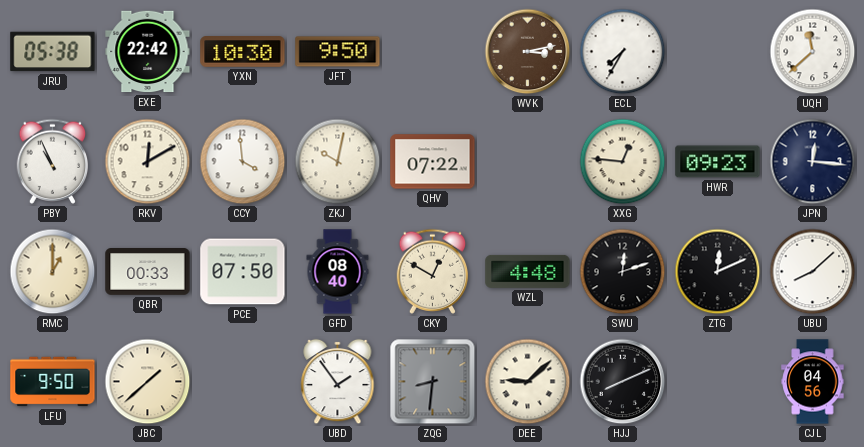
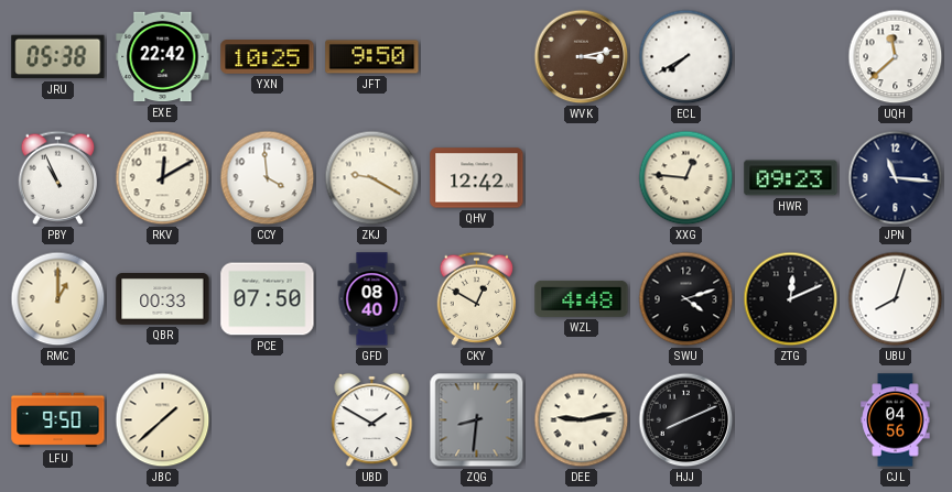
YXN: 10:30 -> 10:25 (268, 57)
ECL: 7:35 -> 7:40 (686, 57)
ZKJ: 10:02 -> 9:20 (372, 178)
QHV: 07:22 -> 12:42 (477, 178)
JPN: 12:16 -> 11:16 (896, 178)
SWU: 12:12 -> 4:12 (686, 299)
UBU: 8:08 -> 8:03 (896, 299)
UBD: 1:54 -> 1:50 (372, 420)
DEE: 9:08 -> 9:13 (582, 420)
